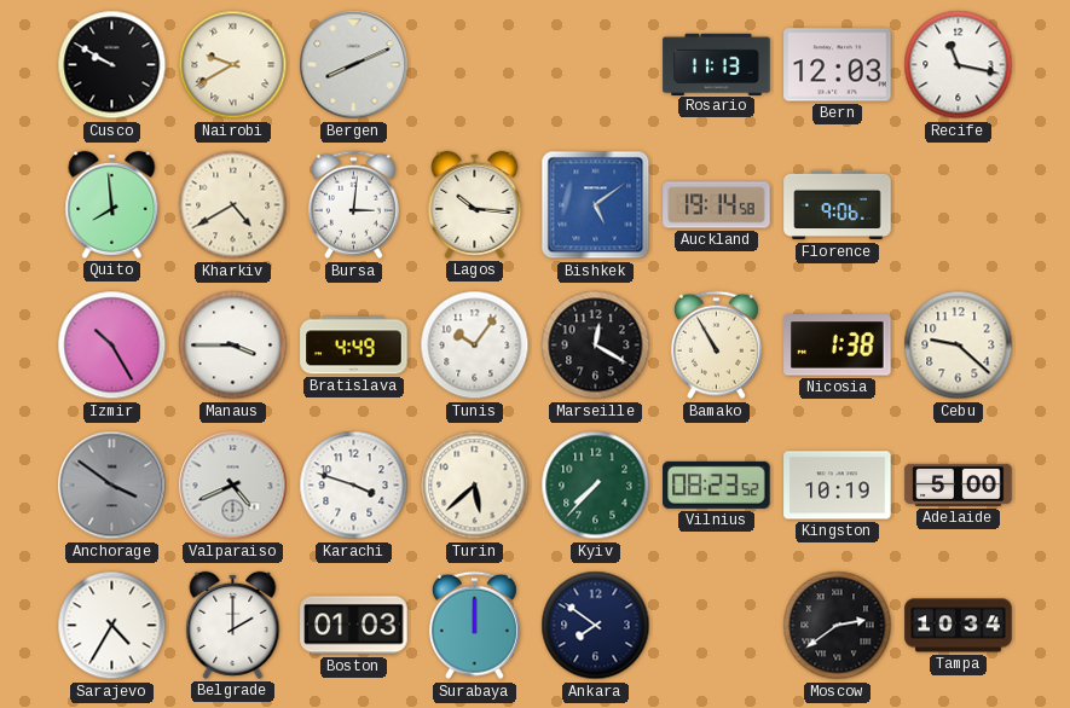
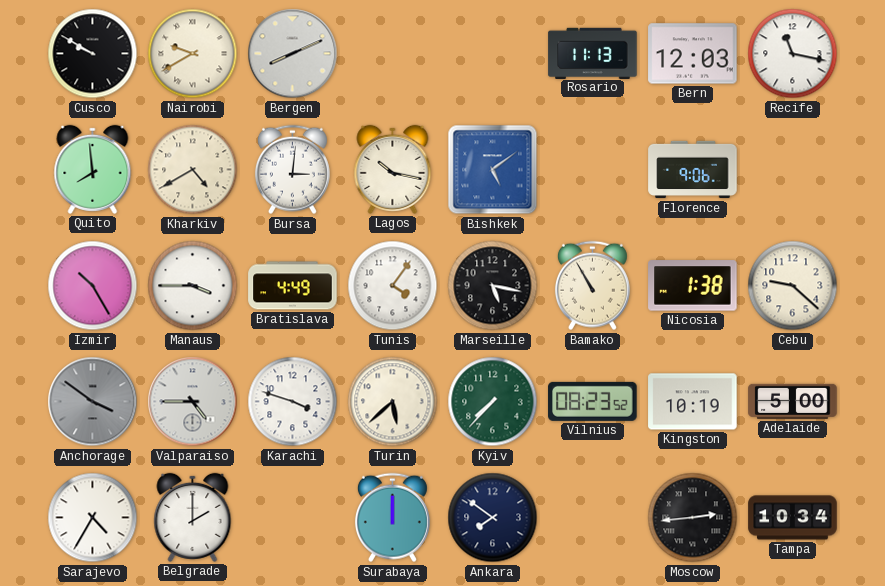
Lagos: 10:16 -> 10:17 (393, 169)
Auckland: 19:14 -> none (717, 205)
Tunis: 10:06 -> 4:06 (393, 286)
Marseille: 12:20 -> 5:17 (493, 286)
Valparaiso: 4:41 -> 4:45 (193, 402)
Boston: 01:03 -> none (354, 626)
Moscow: 2:39 -> 2:44 (693, 518)
